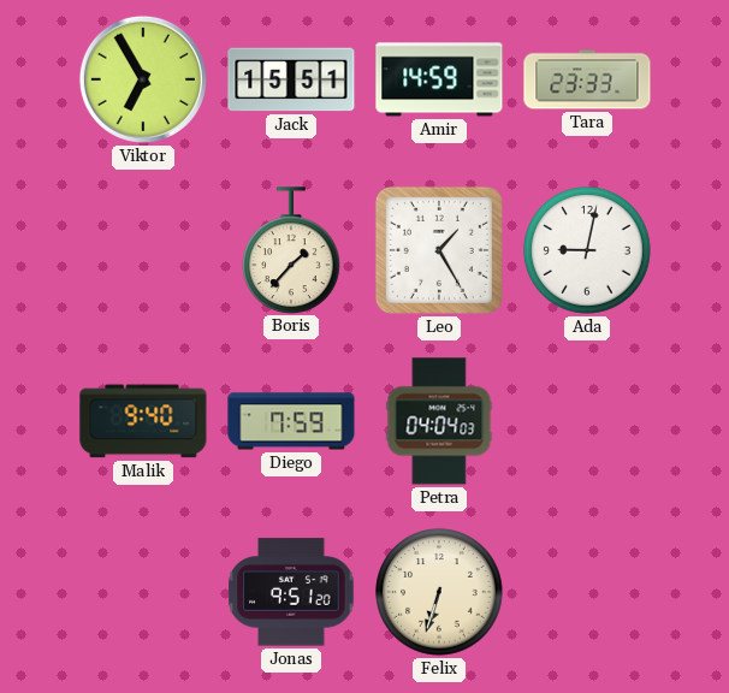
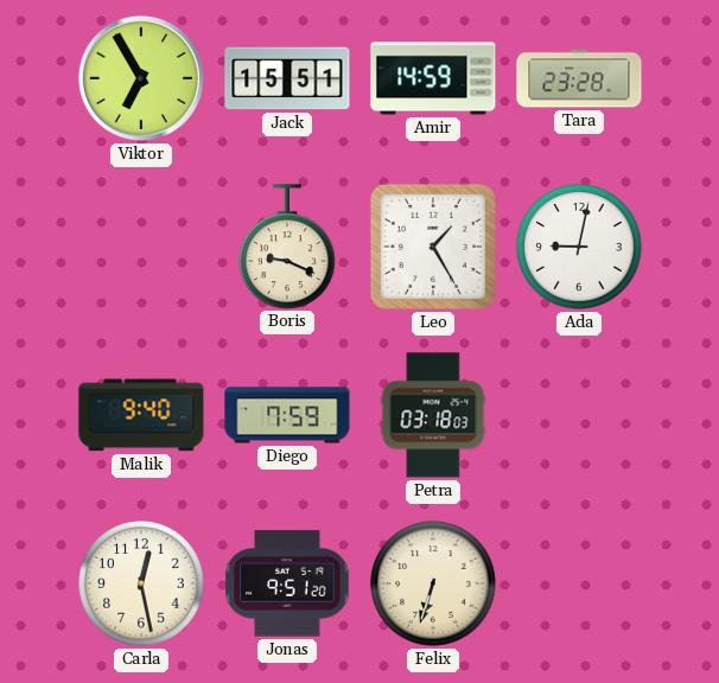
Tara: 23:33 -> 23:28 (579, 78)
Boris: 1:37 -> 9:19 (288, 247)
Petra: 04:04 -> 03:18 (433, 415)
Carla: none -> 12:28 (141, 583)
